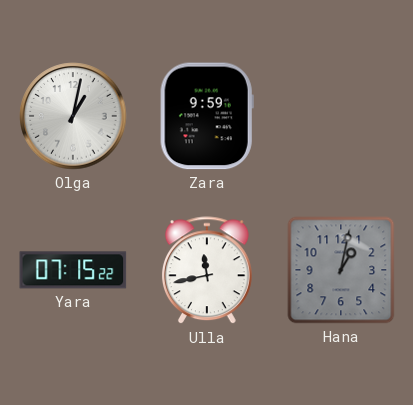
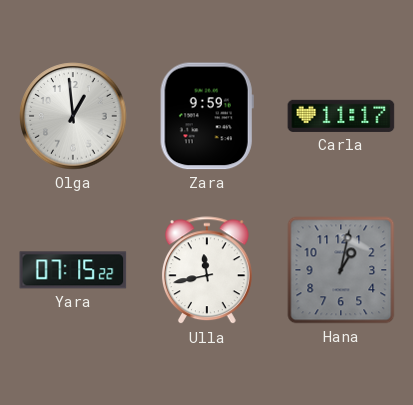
Olga: 1:02 -> 12:59 (73, 116)
Carla: none -> 11:17 (341, 116)
